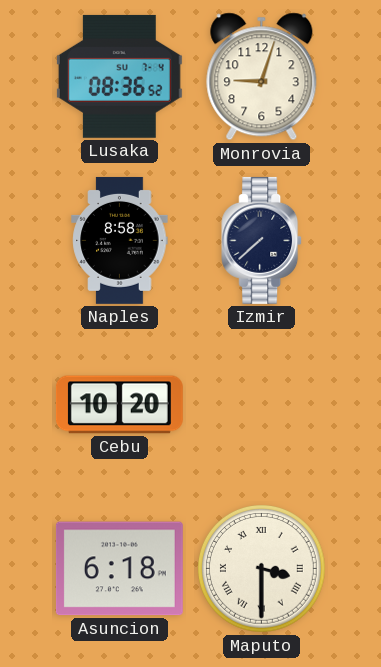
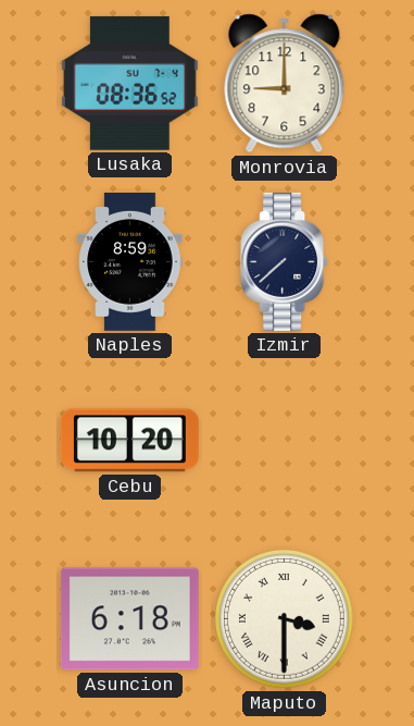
Monrovia: 9:03 -> 9:00 (285, 84)
Naples: 8:58 -> 8:59 (130, 261)
